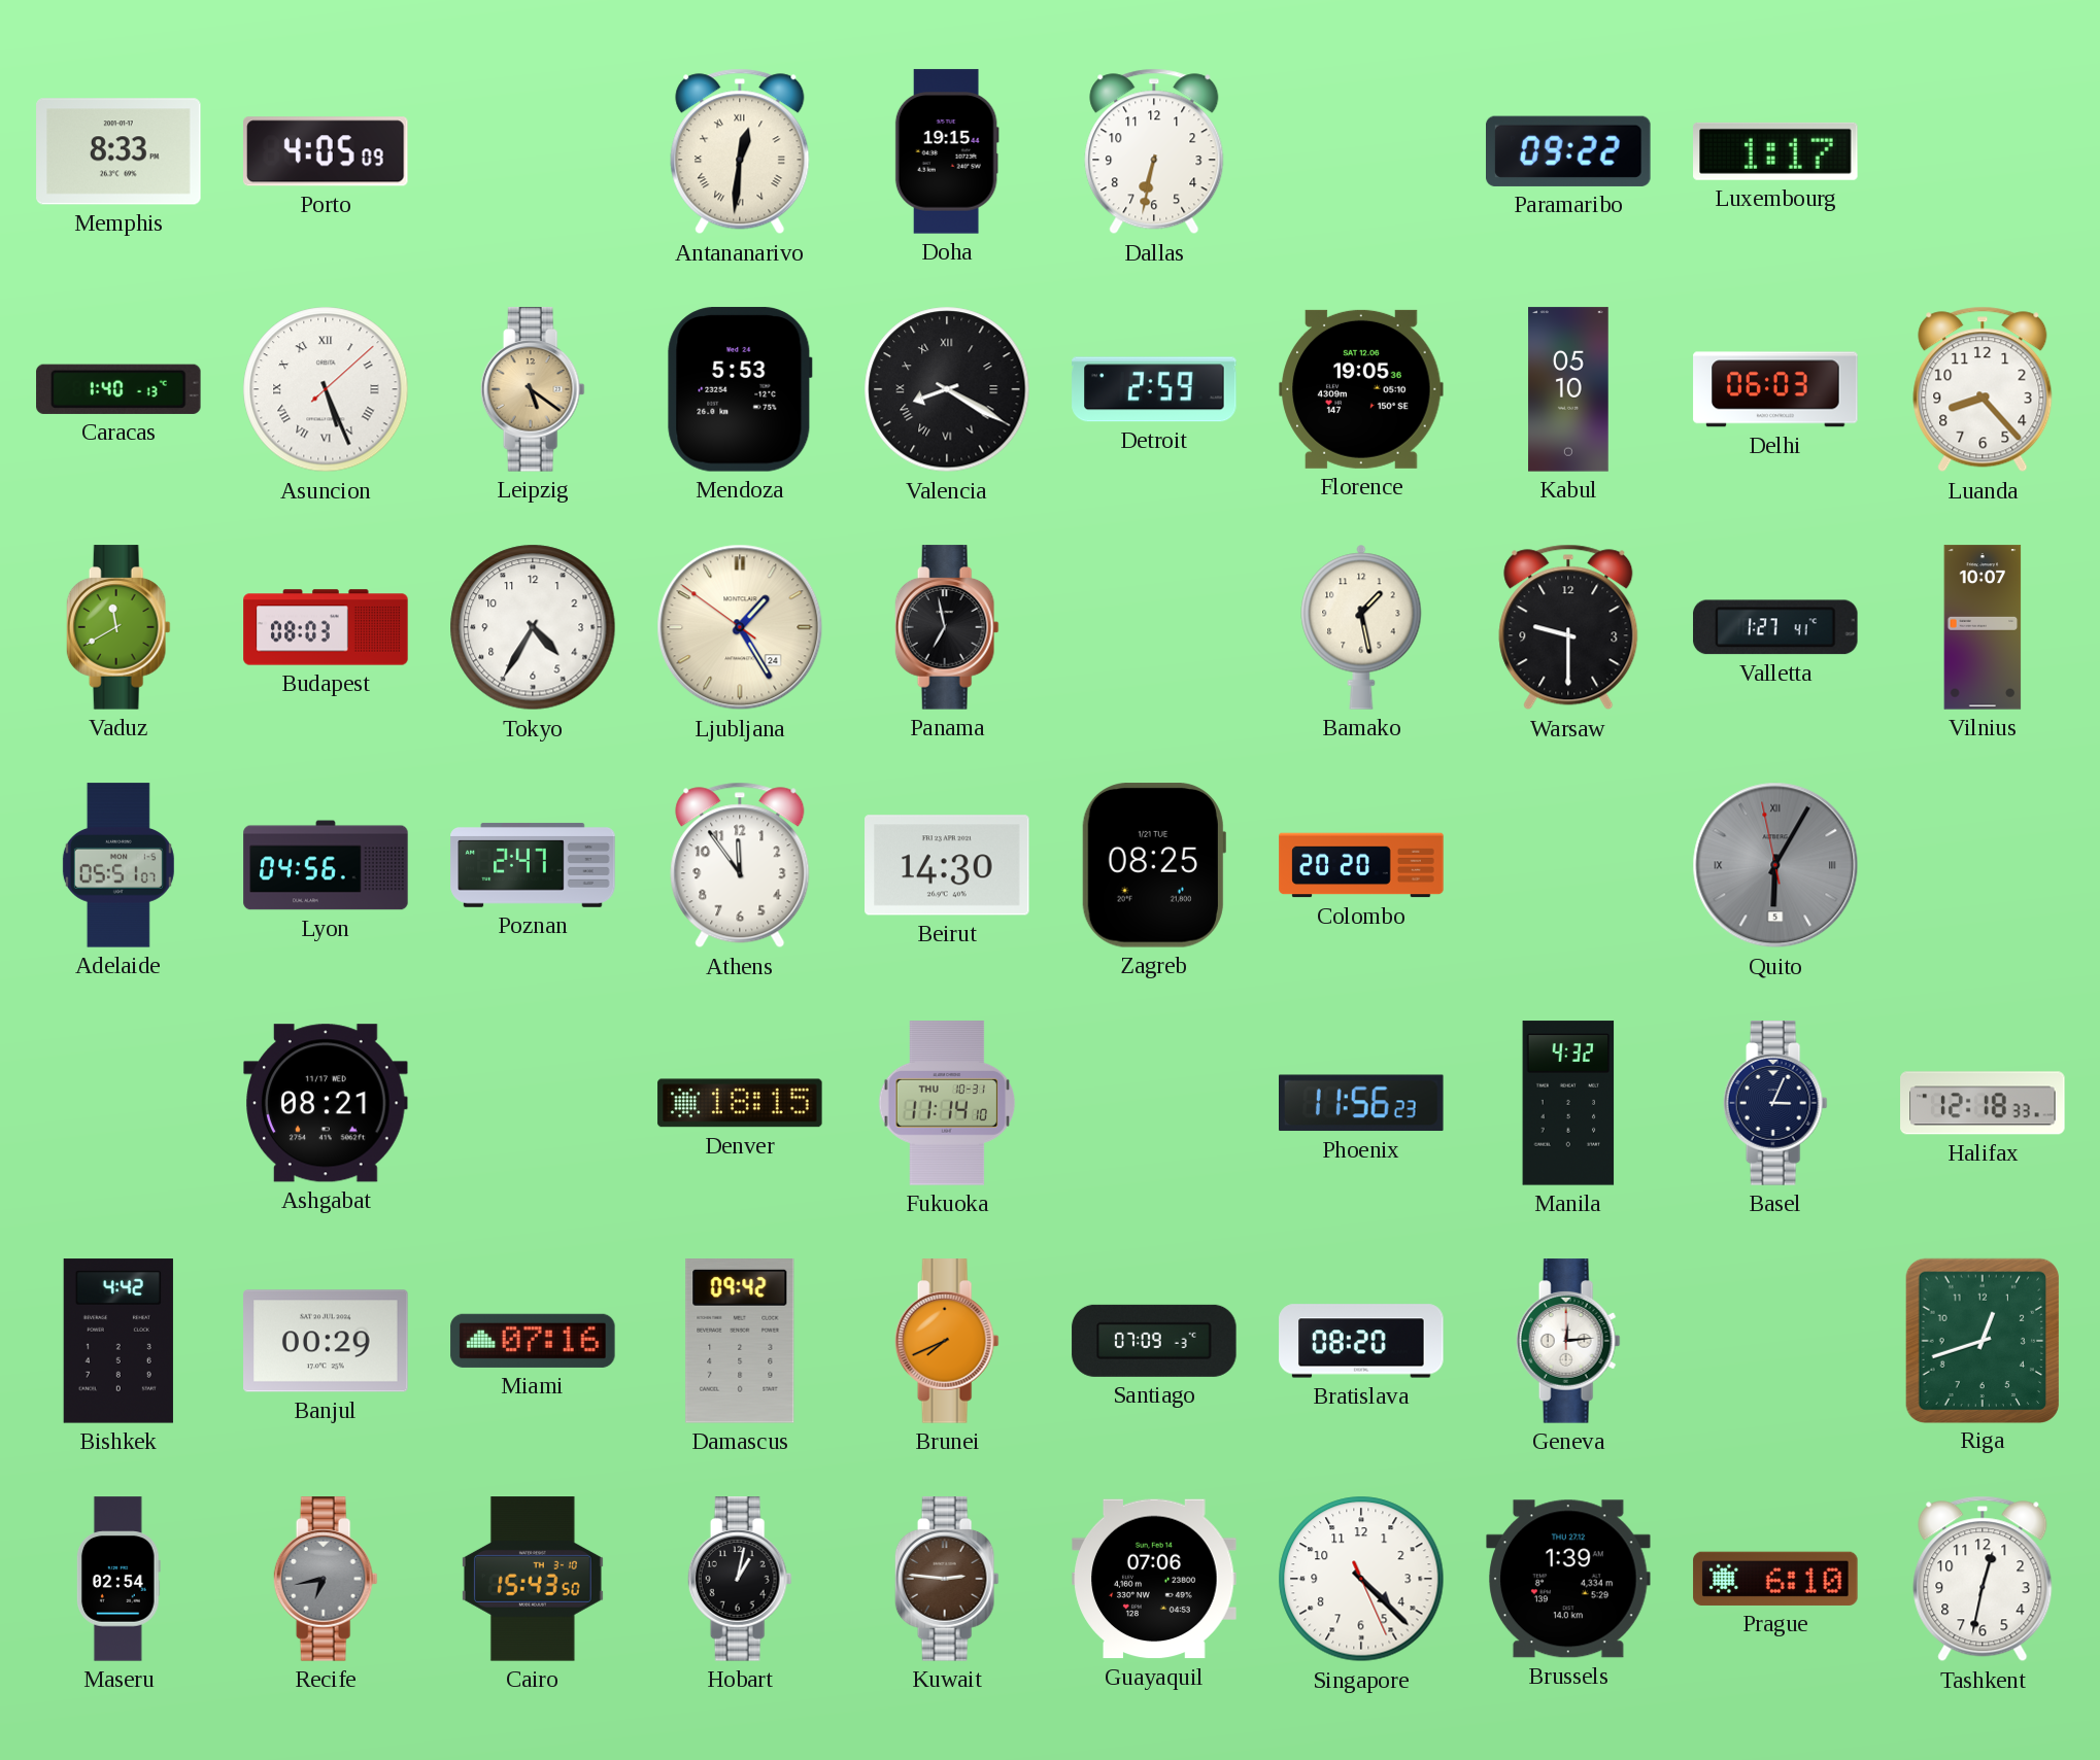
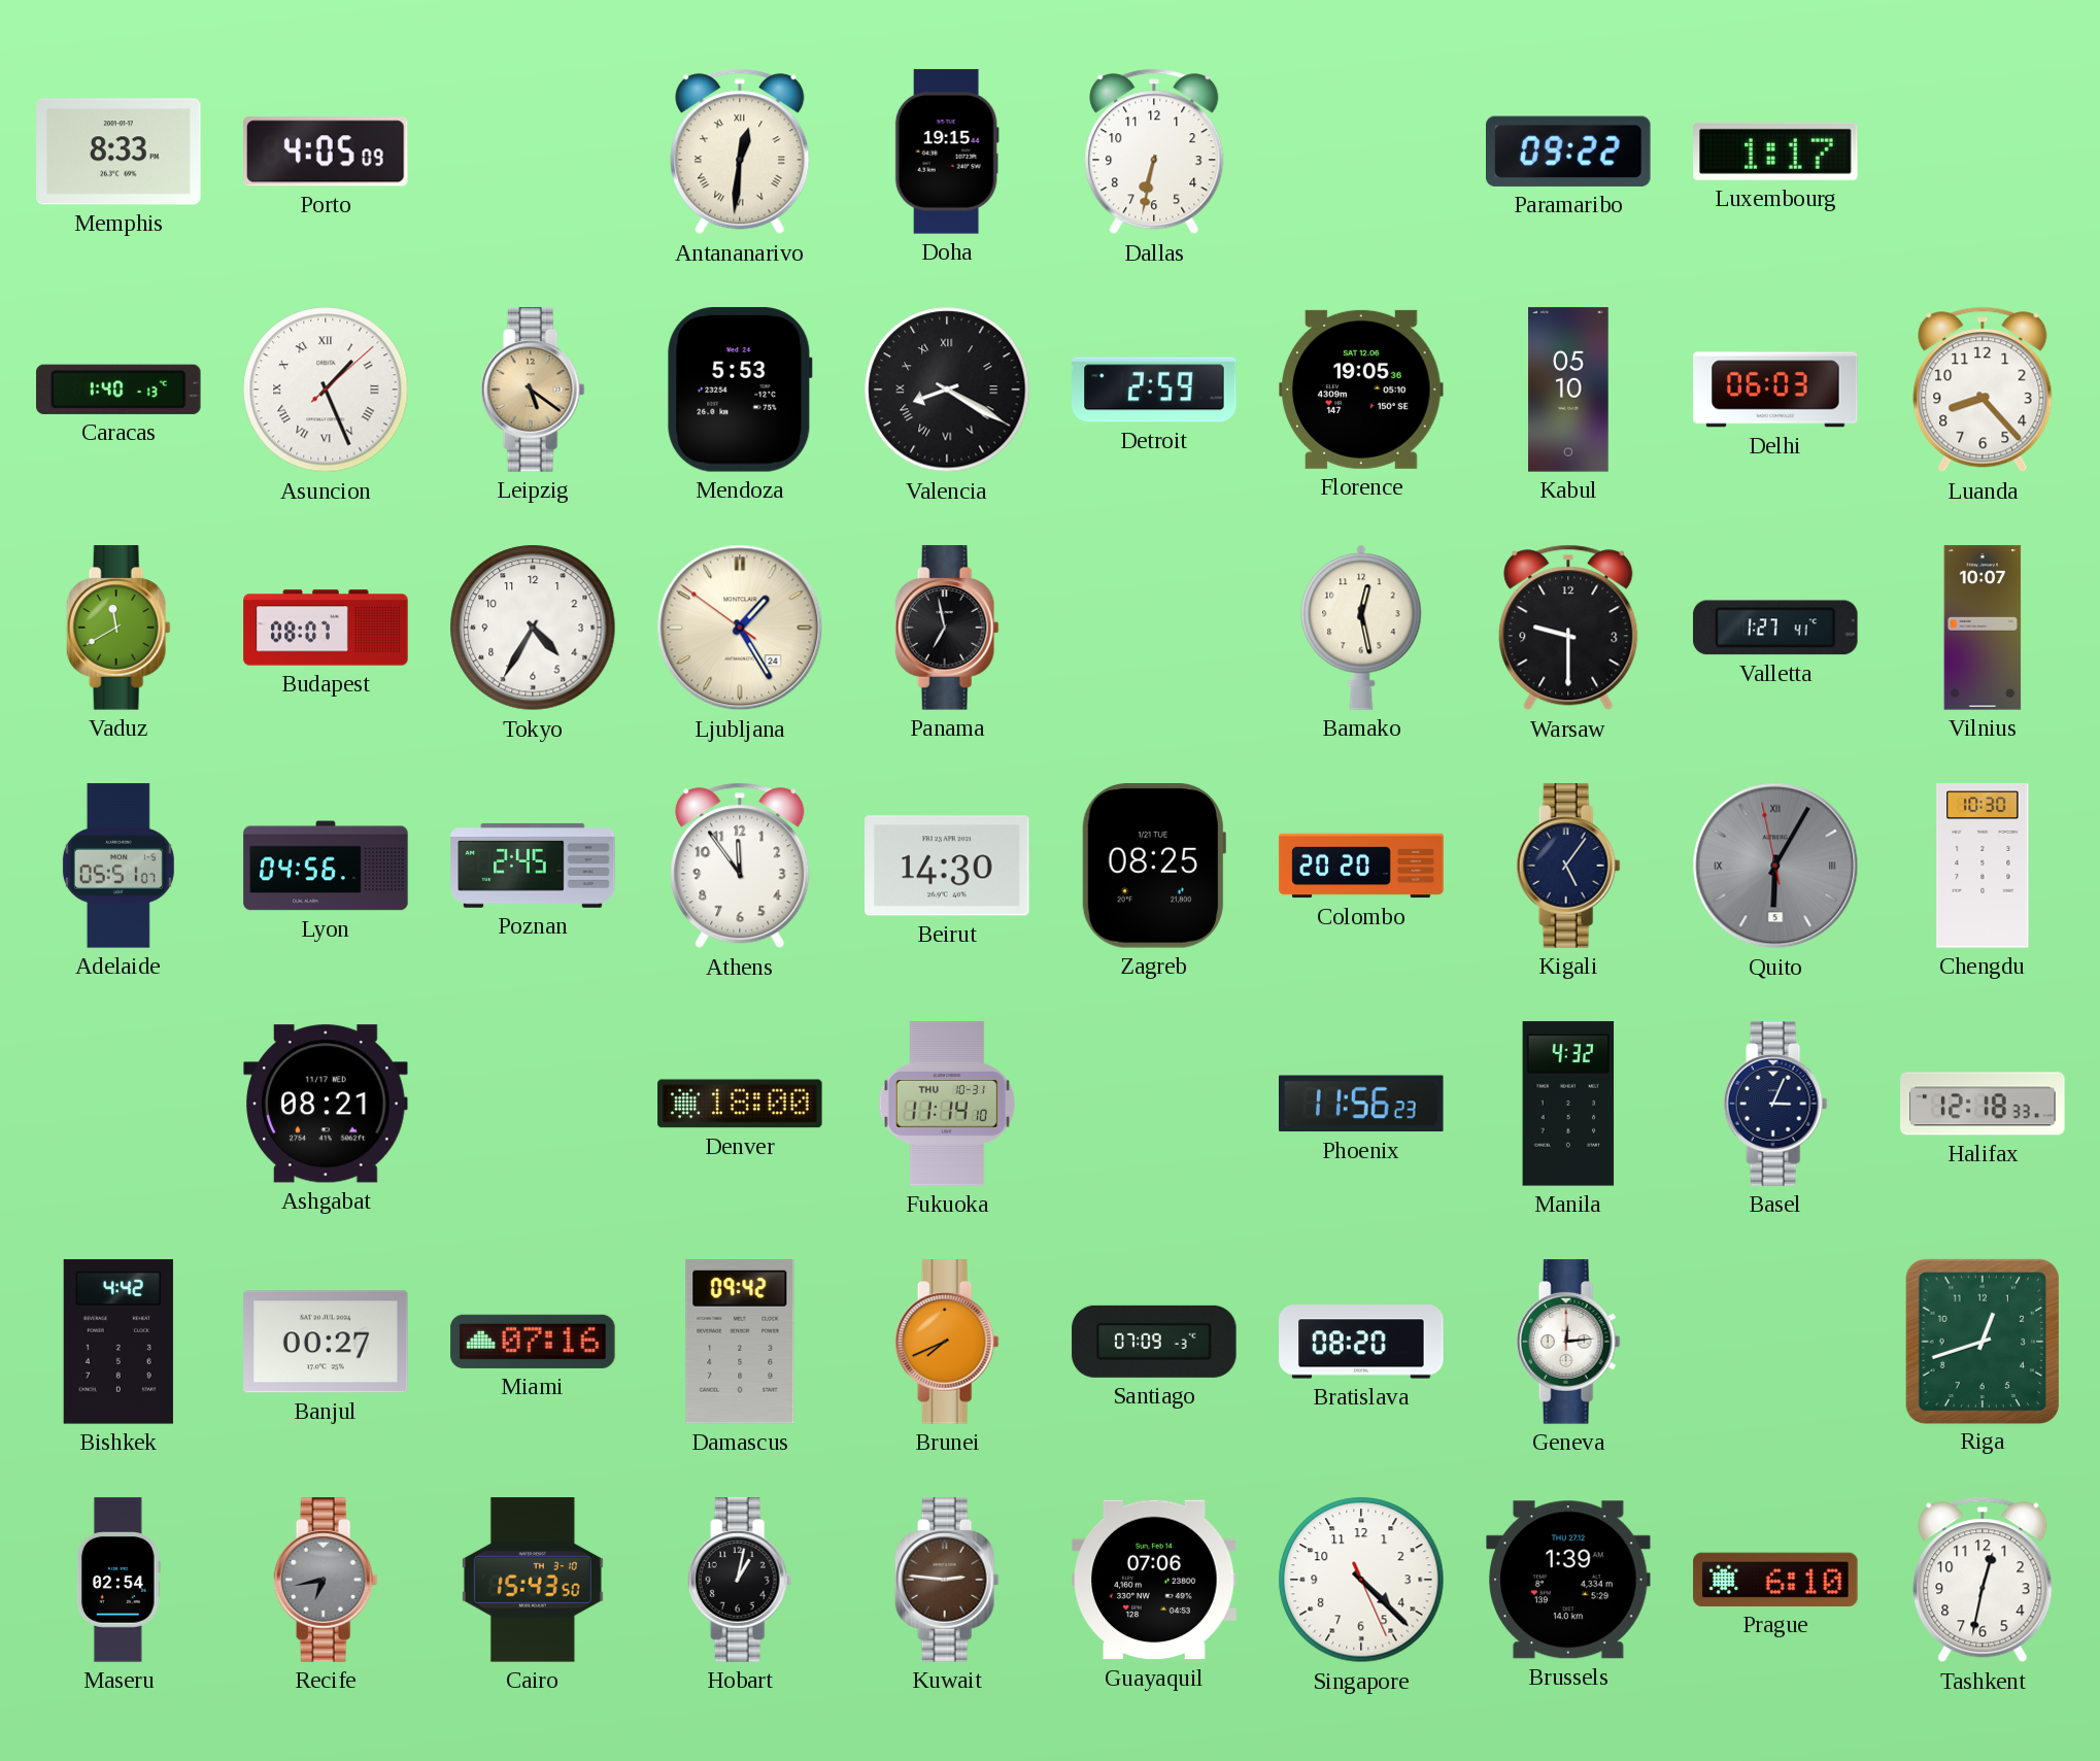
Asuncion: 5:26 -> 1:26 (326, 390)
Budapest: 08:03 -> 08:07 (326, 628)
Bamako: 1:28 -> 12:28 (1361, 628)
Poznan: 2:47 -> 2:45 (533, 866)
Kigali: none -> 5:06 (1568, 866)
Chengdu: none -> 10:30 (1983, 866)
Denver: 18:15 -> 18:00 (740, 1104)
Banjul: 00:29 -> 00:27 (326, 1342)
